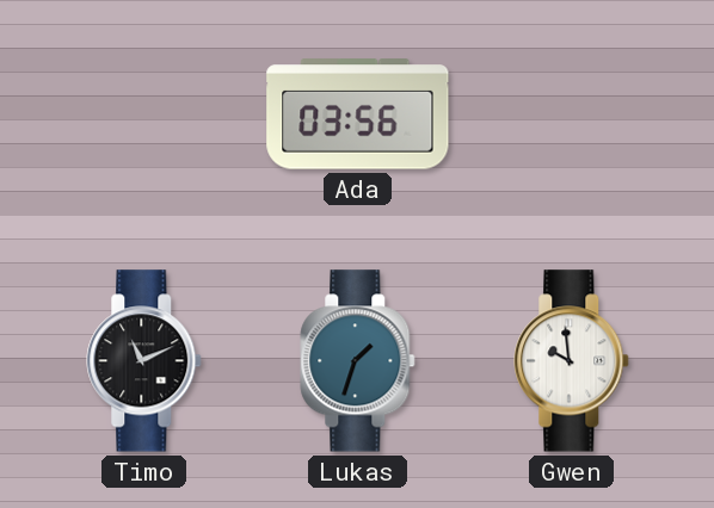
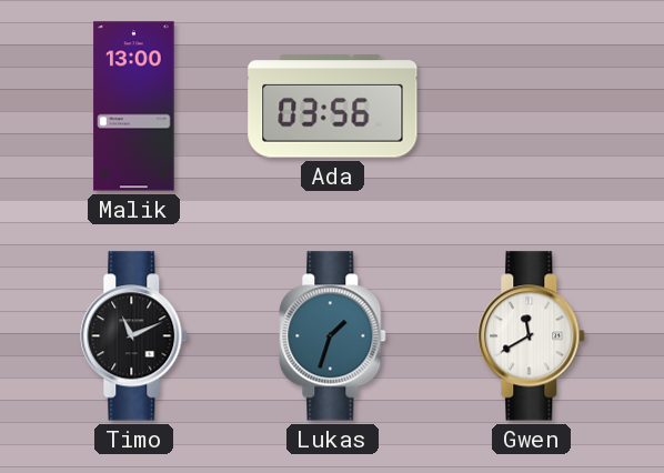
Malik: none -> 13:00 (134, 107)
Gwen: 9:59 -> 11:40 (532, 336)
